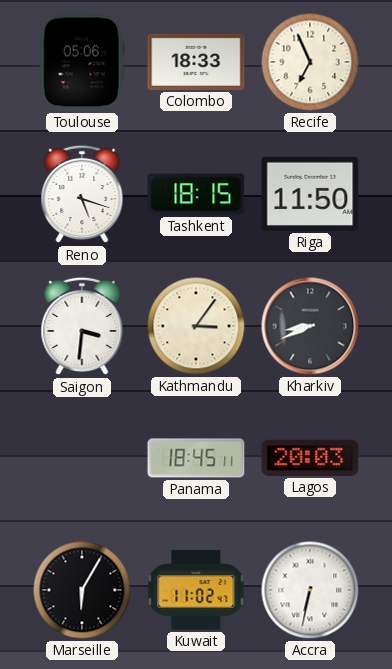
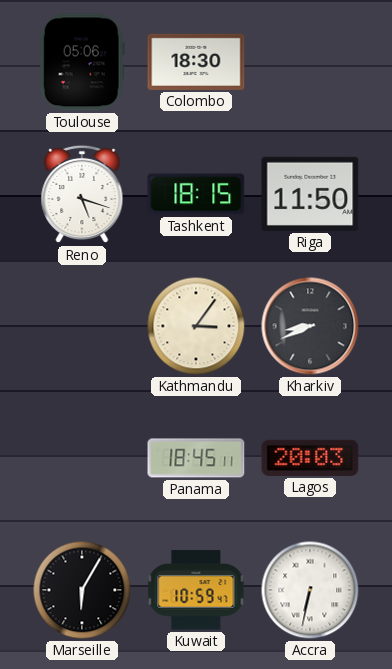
Colombo: 18:33 -> 18:30 (196, 62)
Recife: 6:56 -> none (310, 62)
Saigon: 3:31 -> none (82, 326)
Kuwait: 11:02 -> 10:59 (196, 590)
